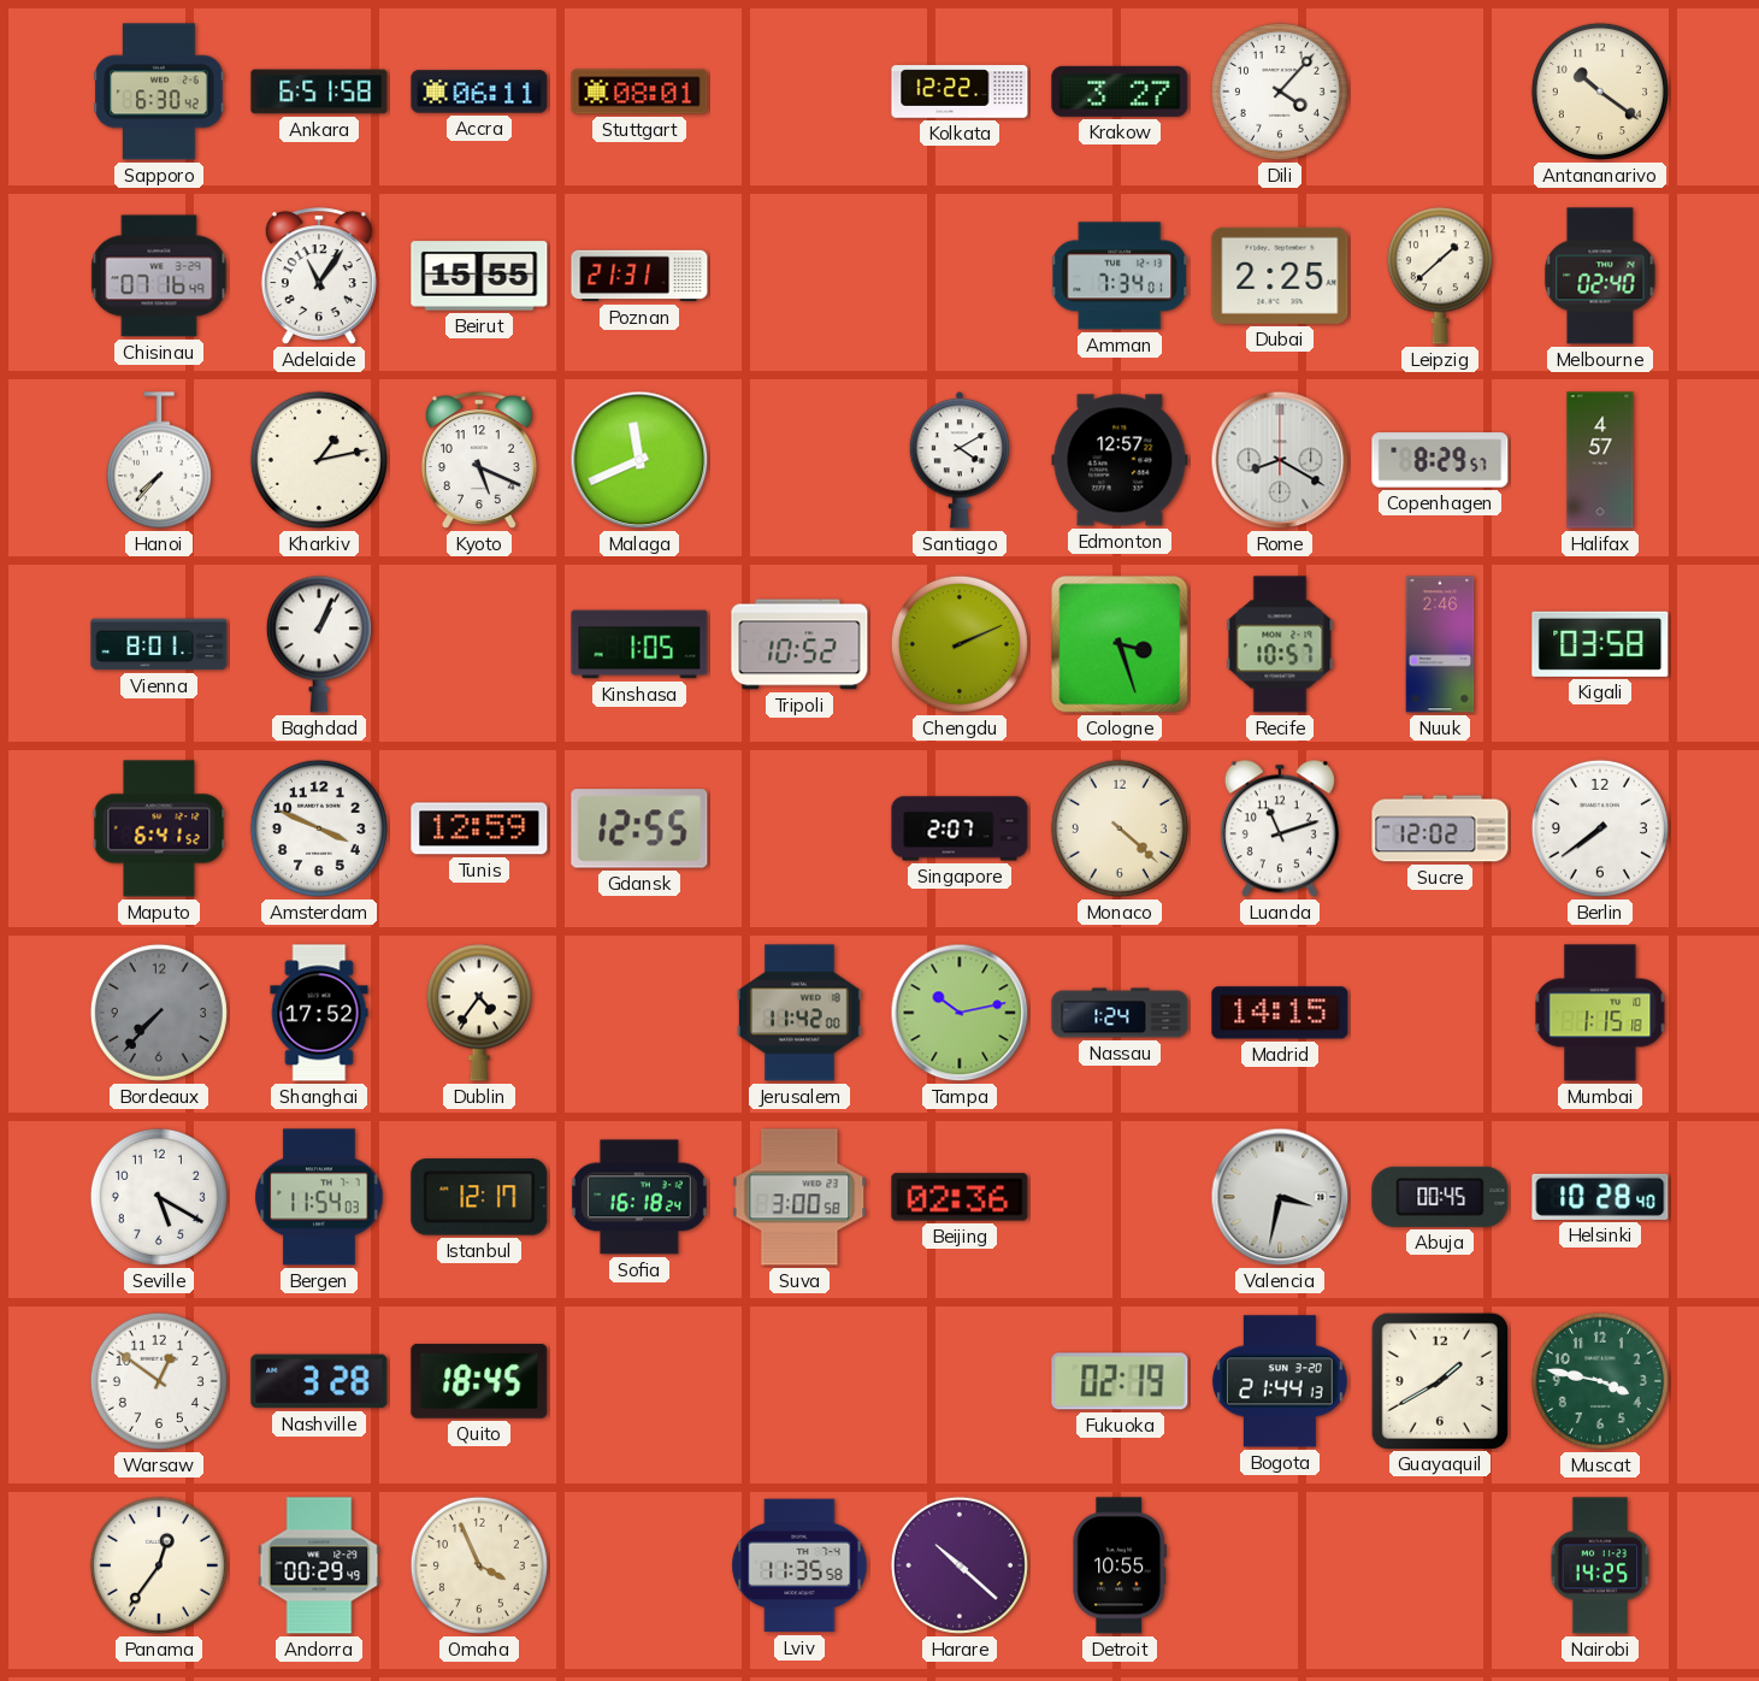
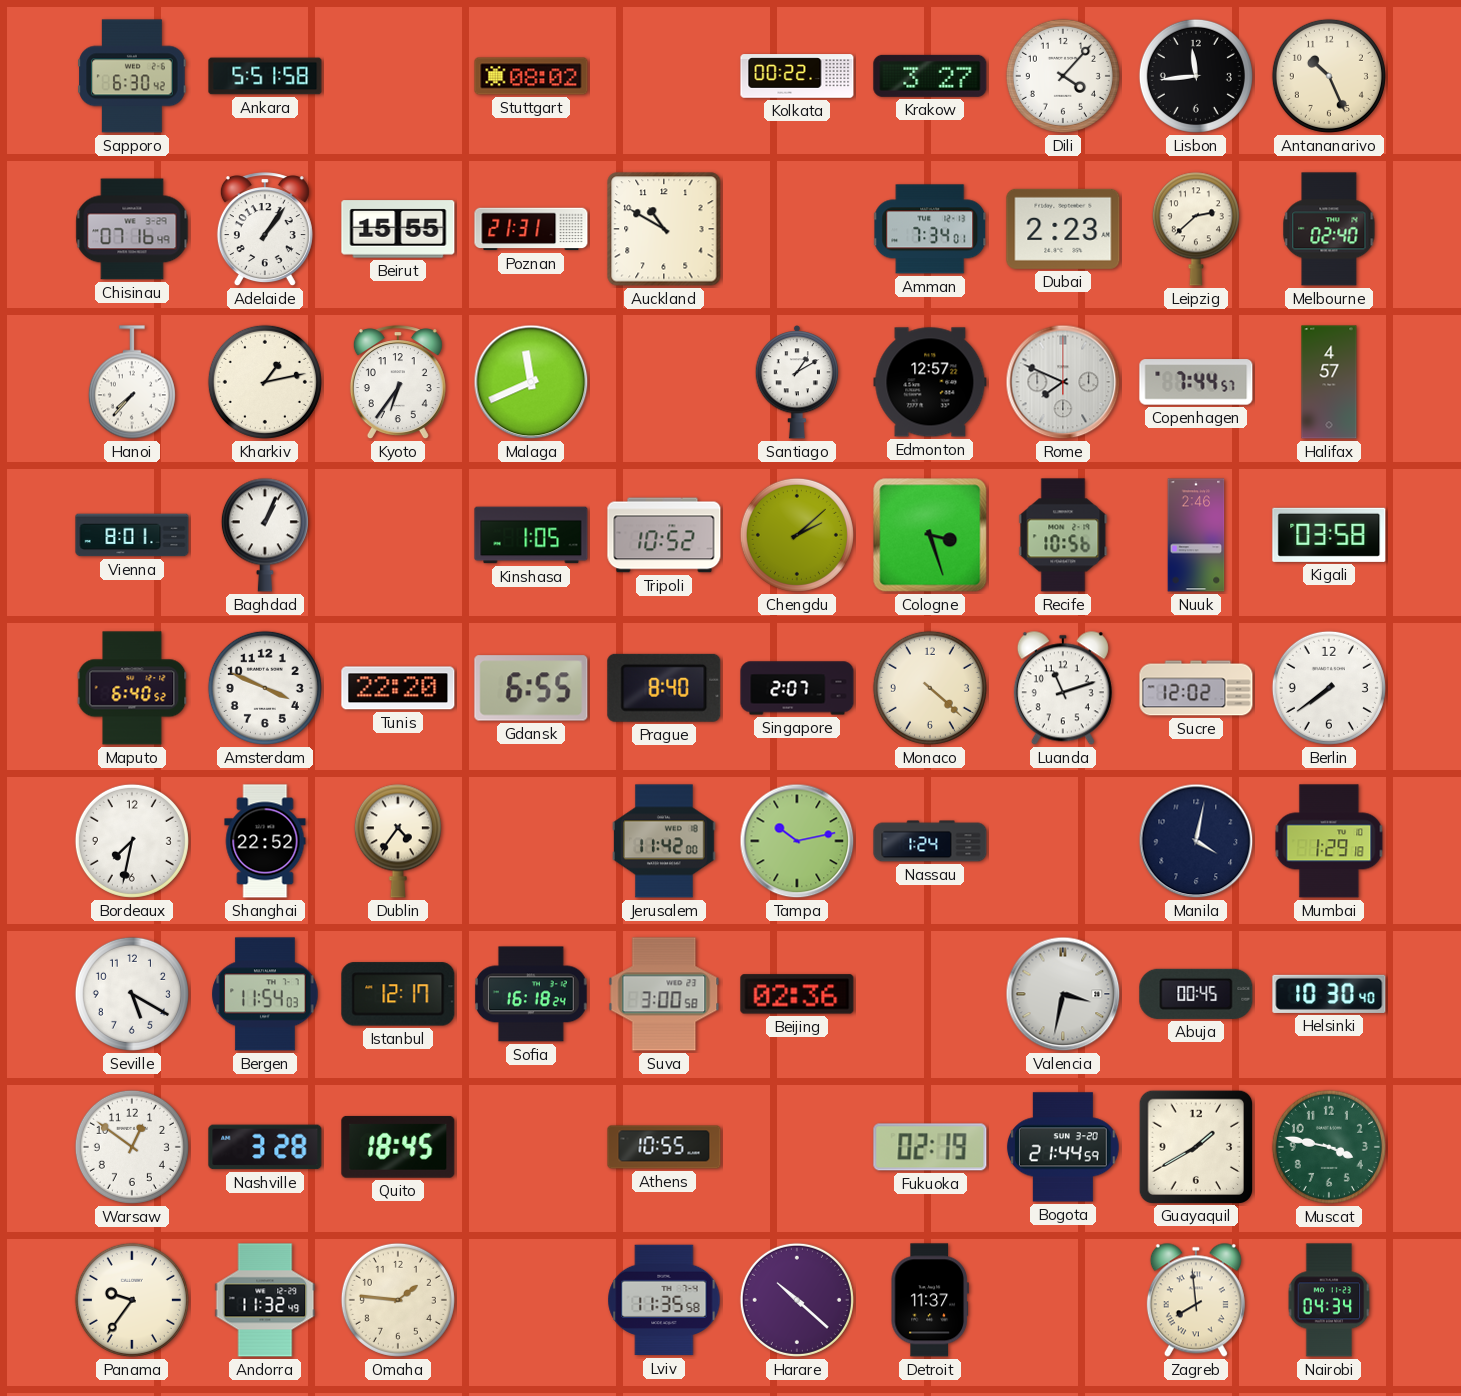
Ankara: 6:51 -> 5:51 (265, 76)
Accra: 06:11 -> none (479, 92)
Stuttgart: 08:01 -> 08:02 (531, 76)
Kolkata: 12:22 -> 00:22 (797, 76)
Lisbon: none -> 11:44 (1196, 76)
Antananarivo: 10:21 -> 10:26 (1329, 76)
Adelaide: 11:06 -> 1:06 (265, 230)
Auckland: none -> 10:50 (664, 229)
Dubai: 2:25 -> 2:23 (1063, 229)
Leipzig: 1:38 -> 2:38 (1196, 229)
Kyoto: 5:19 -> 6:36 (398, 383)
Santiago: 4:10 -> 1:10 (797, 382)
Rome: 8:20 -> 7:49 (1063, 382)
Copenhagen: 8:29 -> 7:44 (1196, 382)
Chengdu: 2:11 -> 2:08 (797, 535)
Recife: 10:57 -> 10:56 (1063, 535)
Maputo: 6:41 -> 6:40 (132, 688)
Tunis: 12:59 -> 22:20 (398, 688)
Gdansk: 12:55 -> 6:55 (531, 688)
Prague: none -> 8:40 (664, 688)
Bordeaux: 7:37 -> 7:32 (132, 841)
Bordeaux dial: grey -> white (132, 841)
Shanghai: 17:52 -> 22:52 (265, 841)
Madrid: 14:15 -> none (1280, 1013)
Manila: none -> 4:02 (1196, 841)
Mumbai: 1:15 -> 1:29 (1329, 841)
Helsinki: 10:28 -> 10:30 (1329, 994)
Athens: none -> 10:55 (664, 1147)
Bogota: 21:44:13 -> 21:44:59 (1064, 1147)
Panama: 12:36 -> 9:36 (132, 1300)
Andorra: 00:29 -> 11:32 (265, 1300)
Omaha: 3:56 -> 1:46 (398, 1300)
Detroit: 10:55 -> 11:37 (929, 1300)
Zagreb: none -> 7:59 (1196, 1300)
Nairobi: 14:25 -> 04:34 (1329, 1300)
